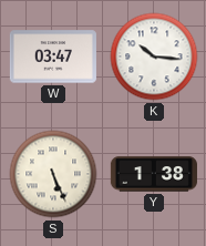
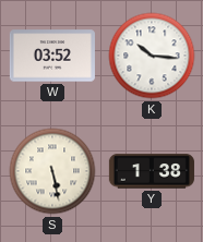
W: 03:47 -> 03:52 (52, 56)
S: 5:26 -> 5:28 (52, 171)
